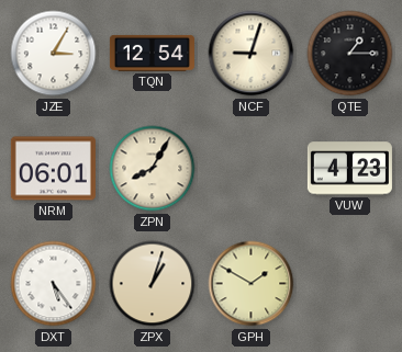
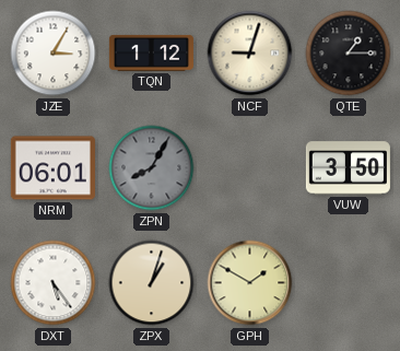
TQN: 12:54 -> 1:12 (151, 52)
ZPN dial: cream -> grey (152, 168)
VUW: 4:23 -> 3:50 (348, 168)
